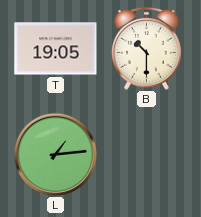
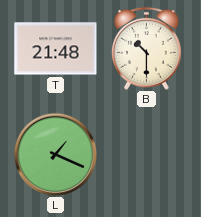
T: 19:05 -> 21:48 (56, 49)
L: 1:14 -> 1:19 (55, 154)
